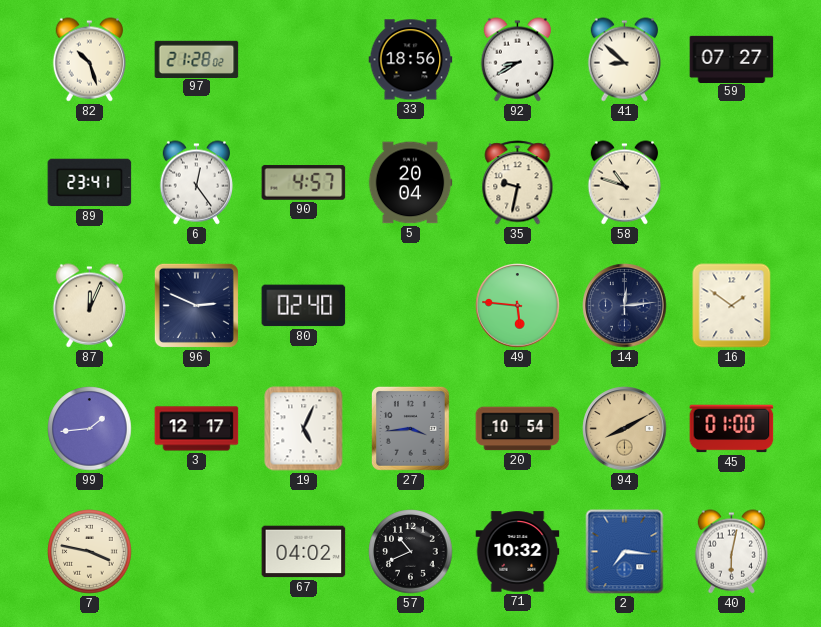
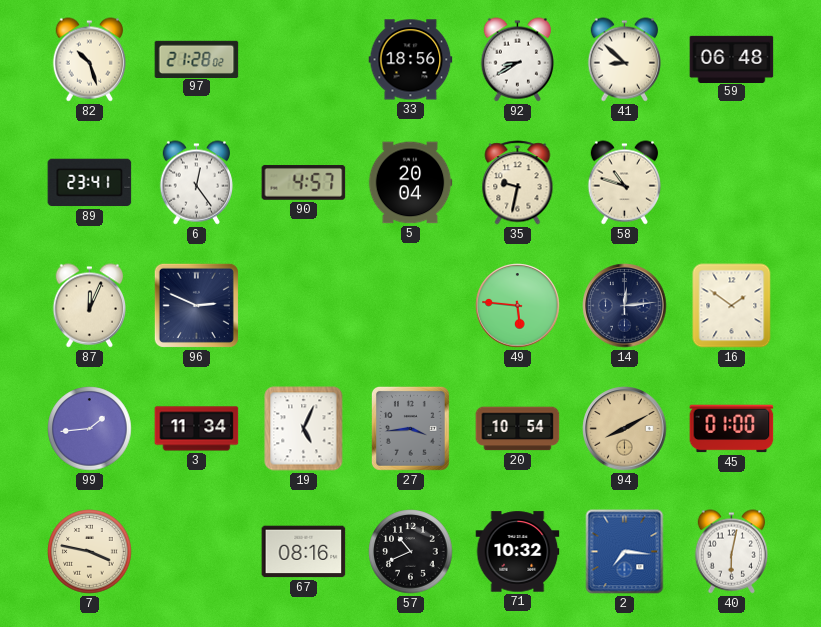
59: 07:27 -> 06:48 (732, 59)
80: 02:40 -> none (304, 306)
3: 12:17 -> 11:34 (197, 429)
67: 04:02 -> 08:16 (304, 552)
